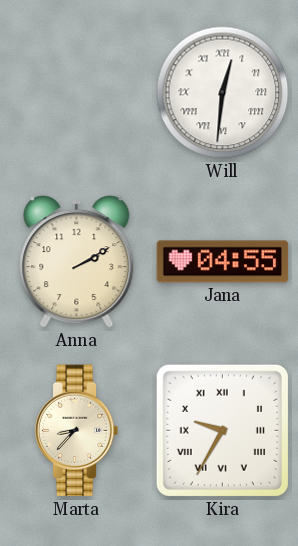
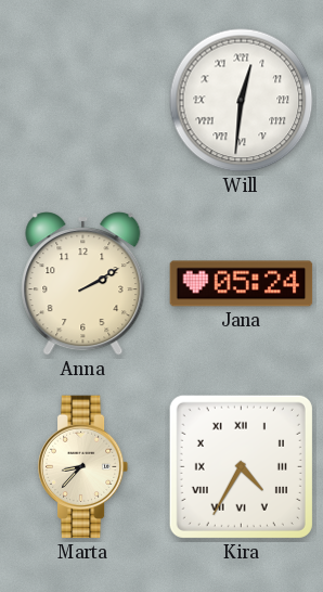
Jana: 04:55 -> 05:24 (242, 284)
Kira: 9:35 -> 4:35 (241, 466)
